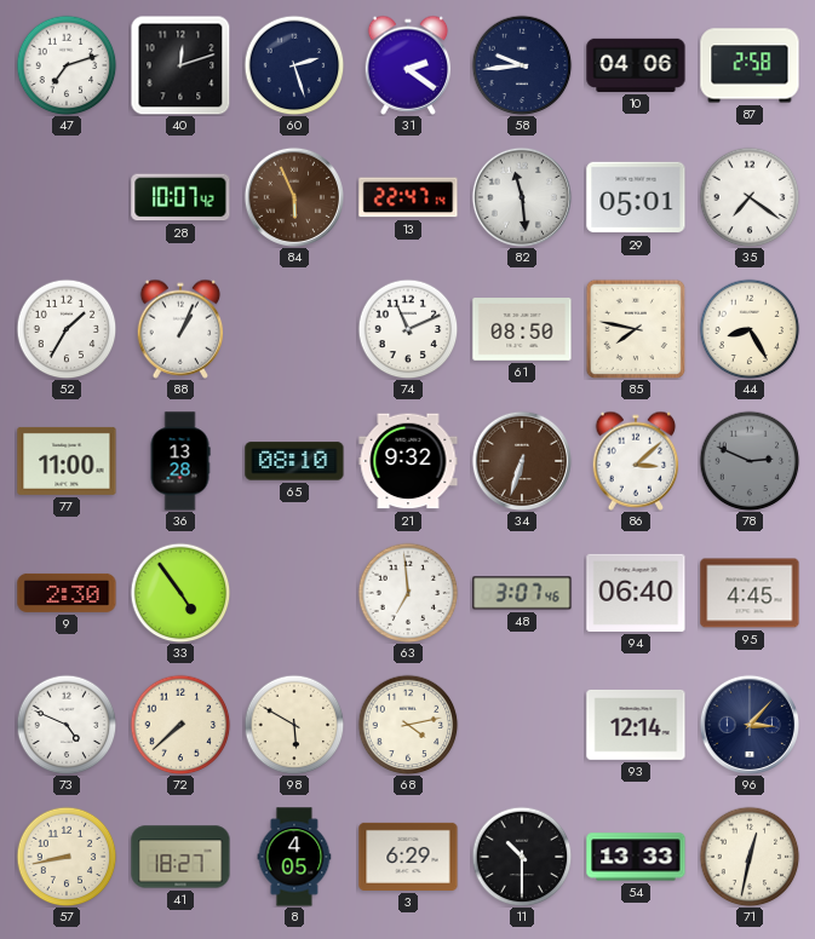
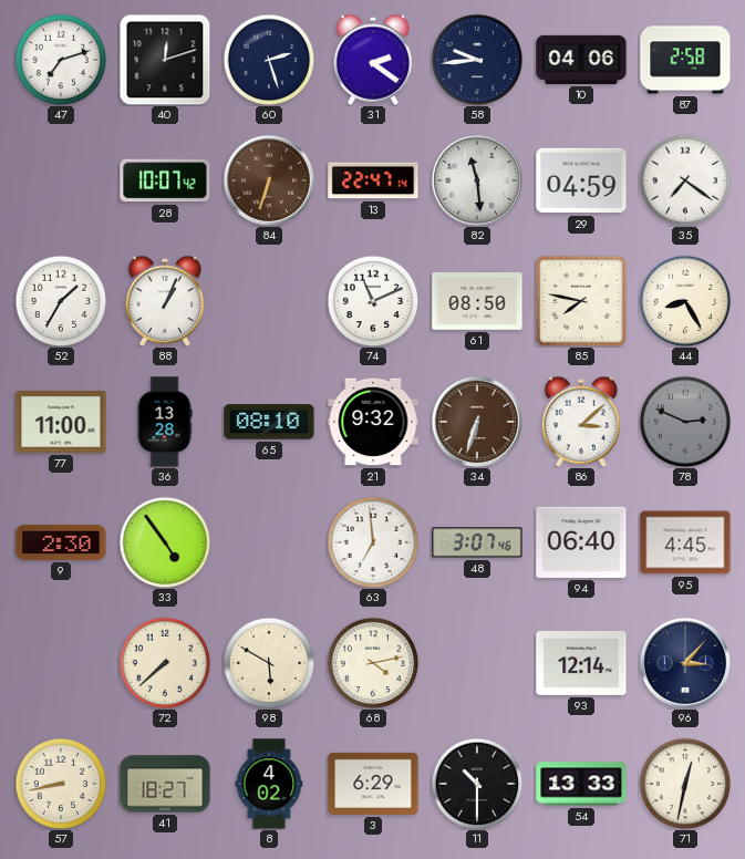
84: 5:56 -> 6:33 (268, 179)
29: 05:01 -> 04:59 (581, 180)
73: 4:49 -> none (67, 725)
8: 4:05 -> 4:02 (269, 784)
